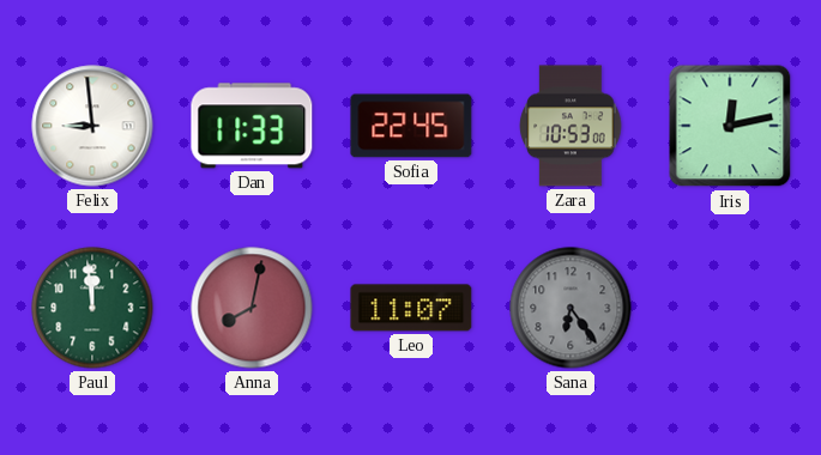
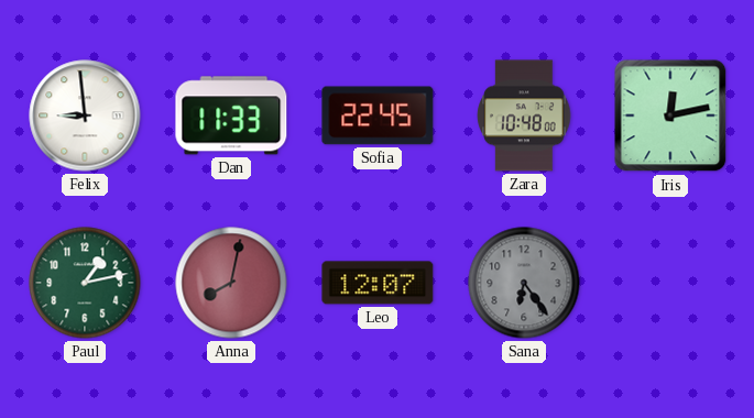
Zara: 10:53 -> 10:48 (524, 116)
Paul: 11:59 -> 1:13 (85, 283)
Leo: 11:07 -> 12:07 (378, 283)
